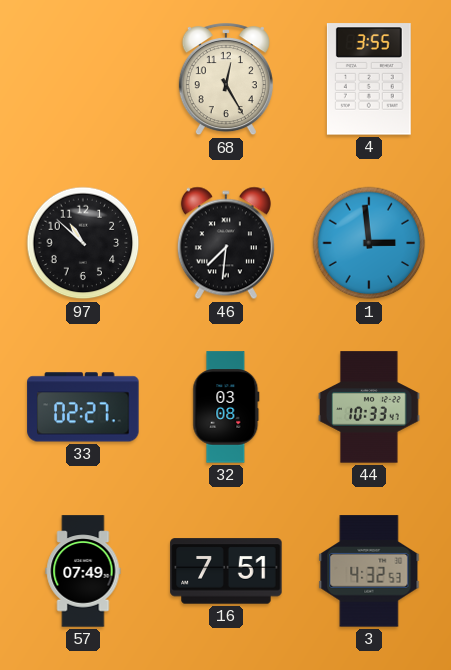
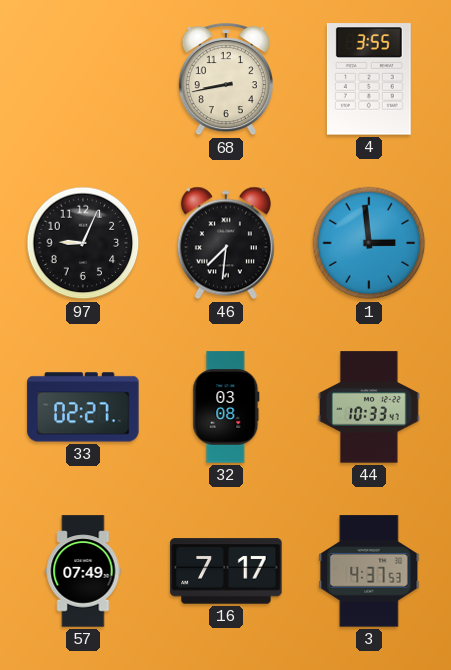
68: 12:25 -> 8:43 (226, 80)
97: 10:52 -> 9:04 (83, 243)
16: 7:51 -> 7:17 (226, 571)
3: 4:32 -> 4:37 (369, 571)
